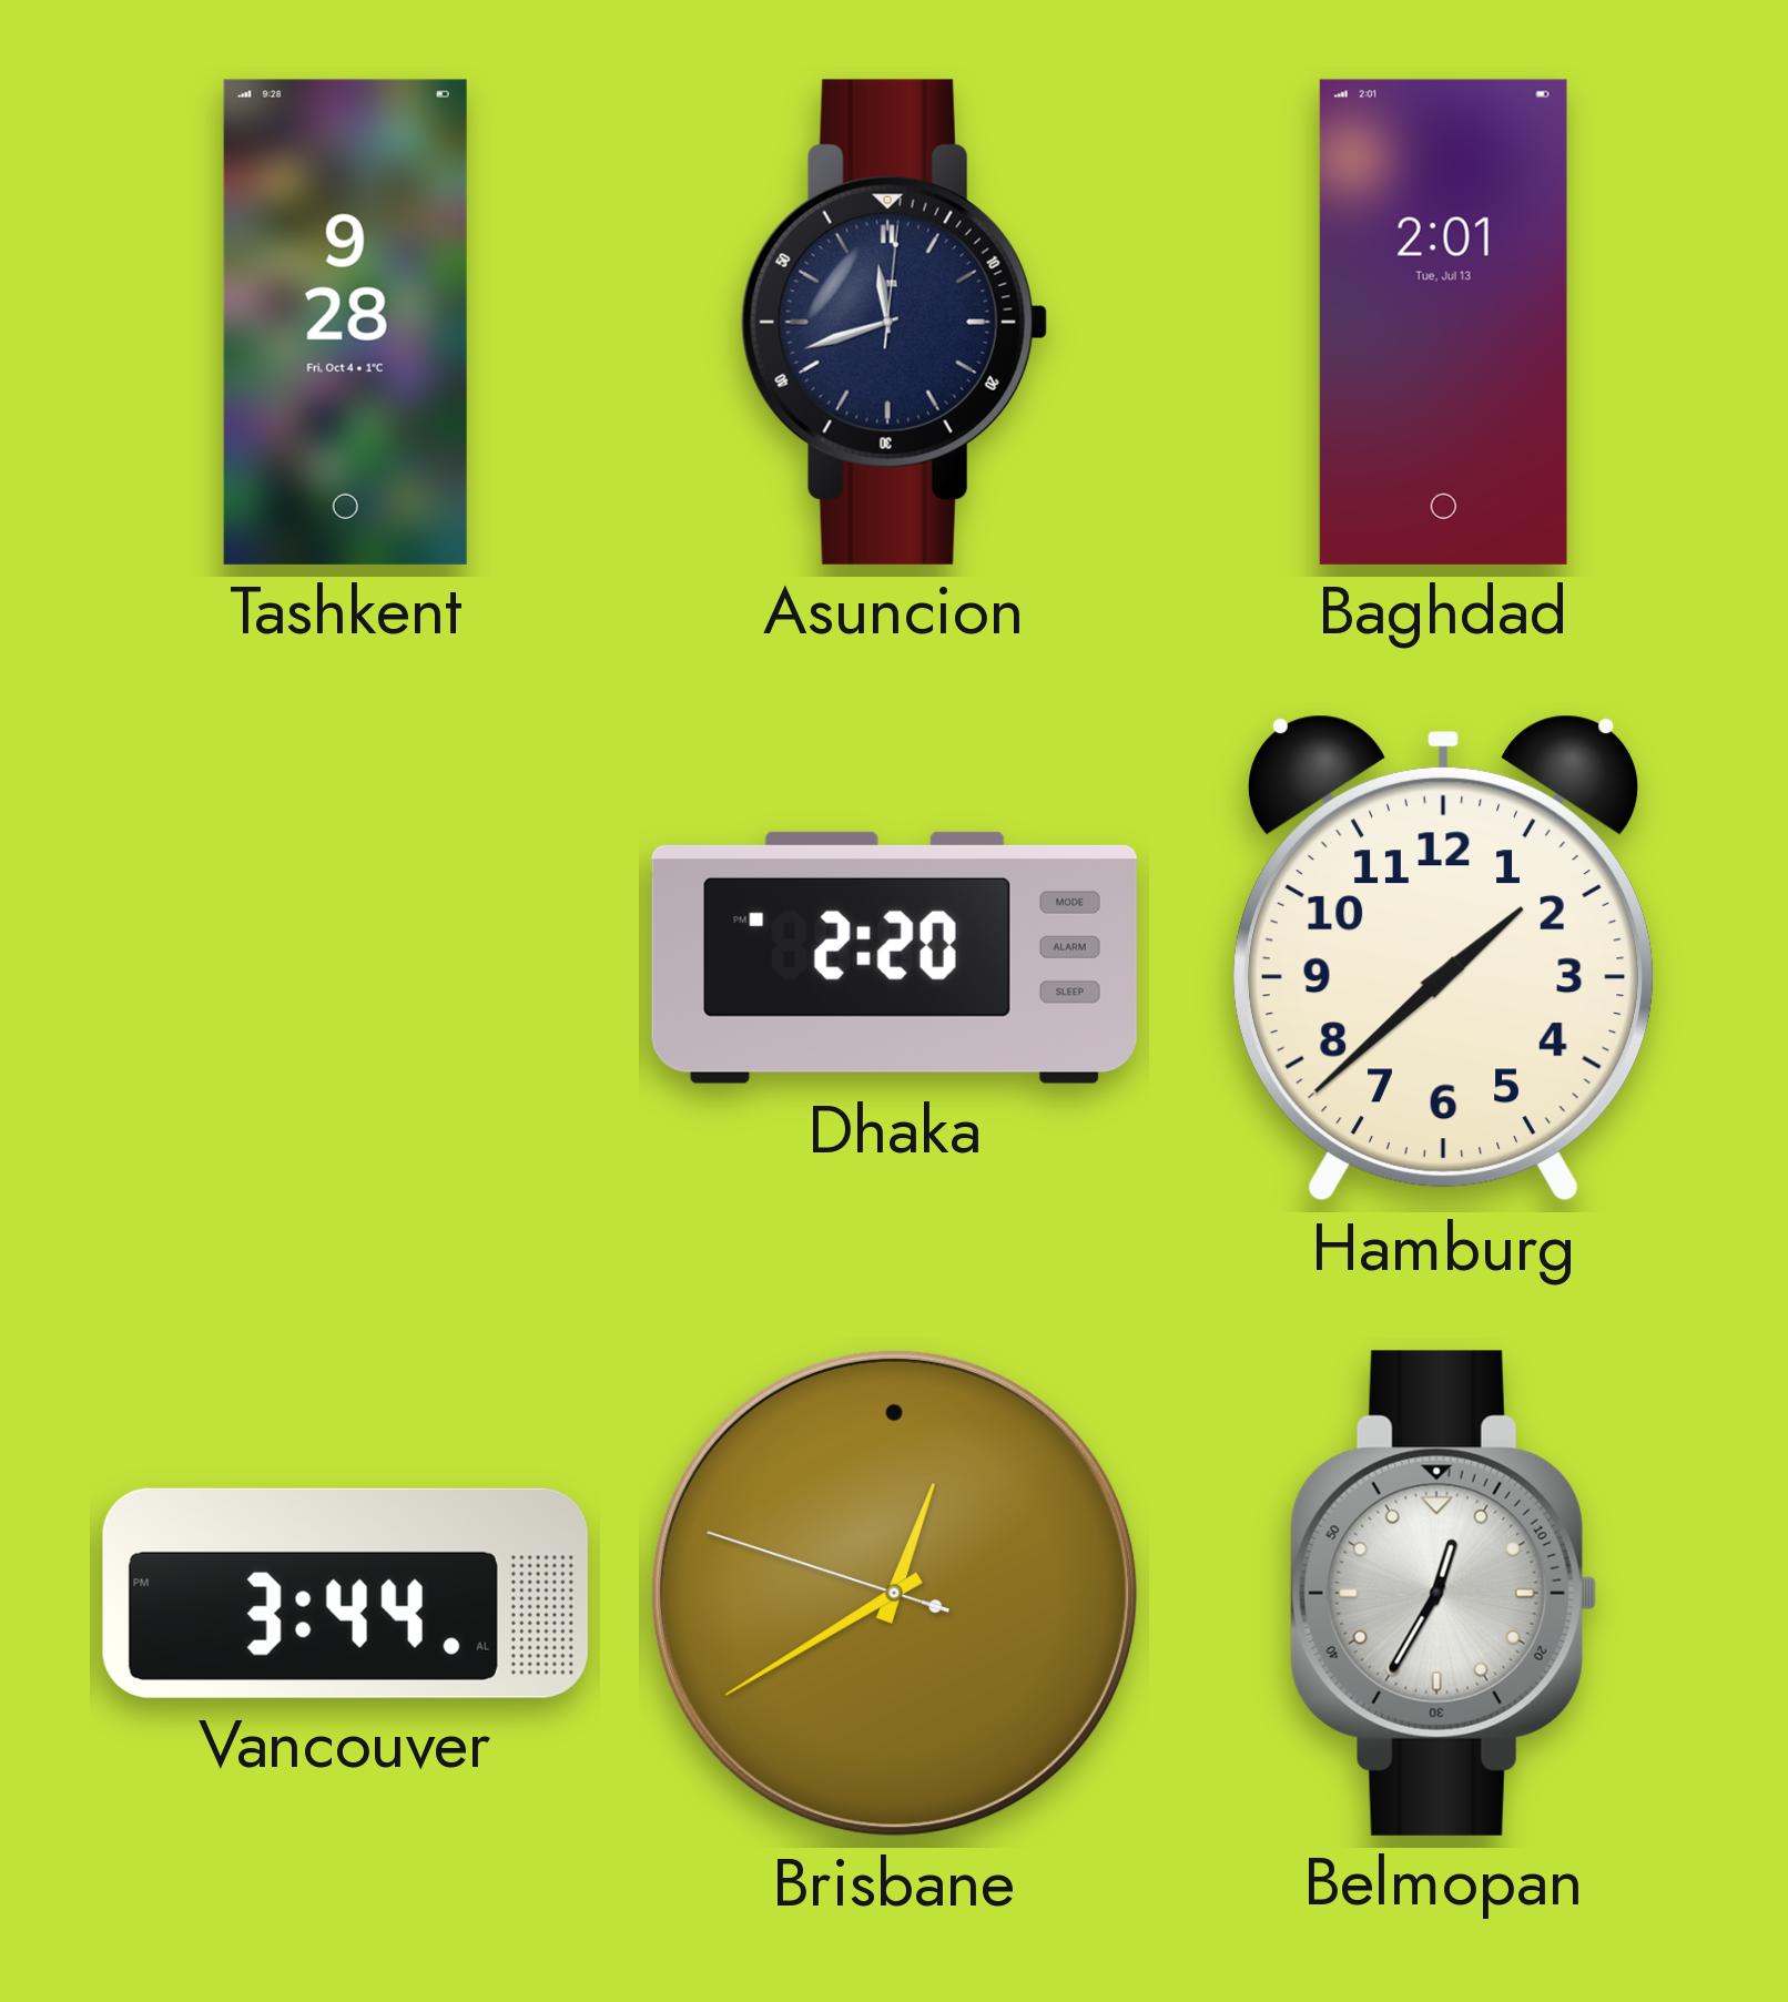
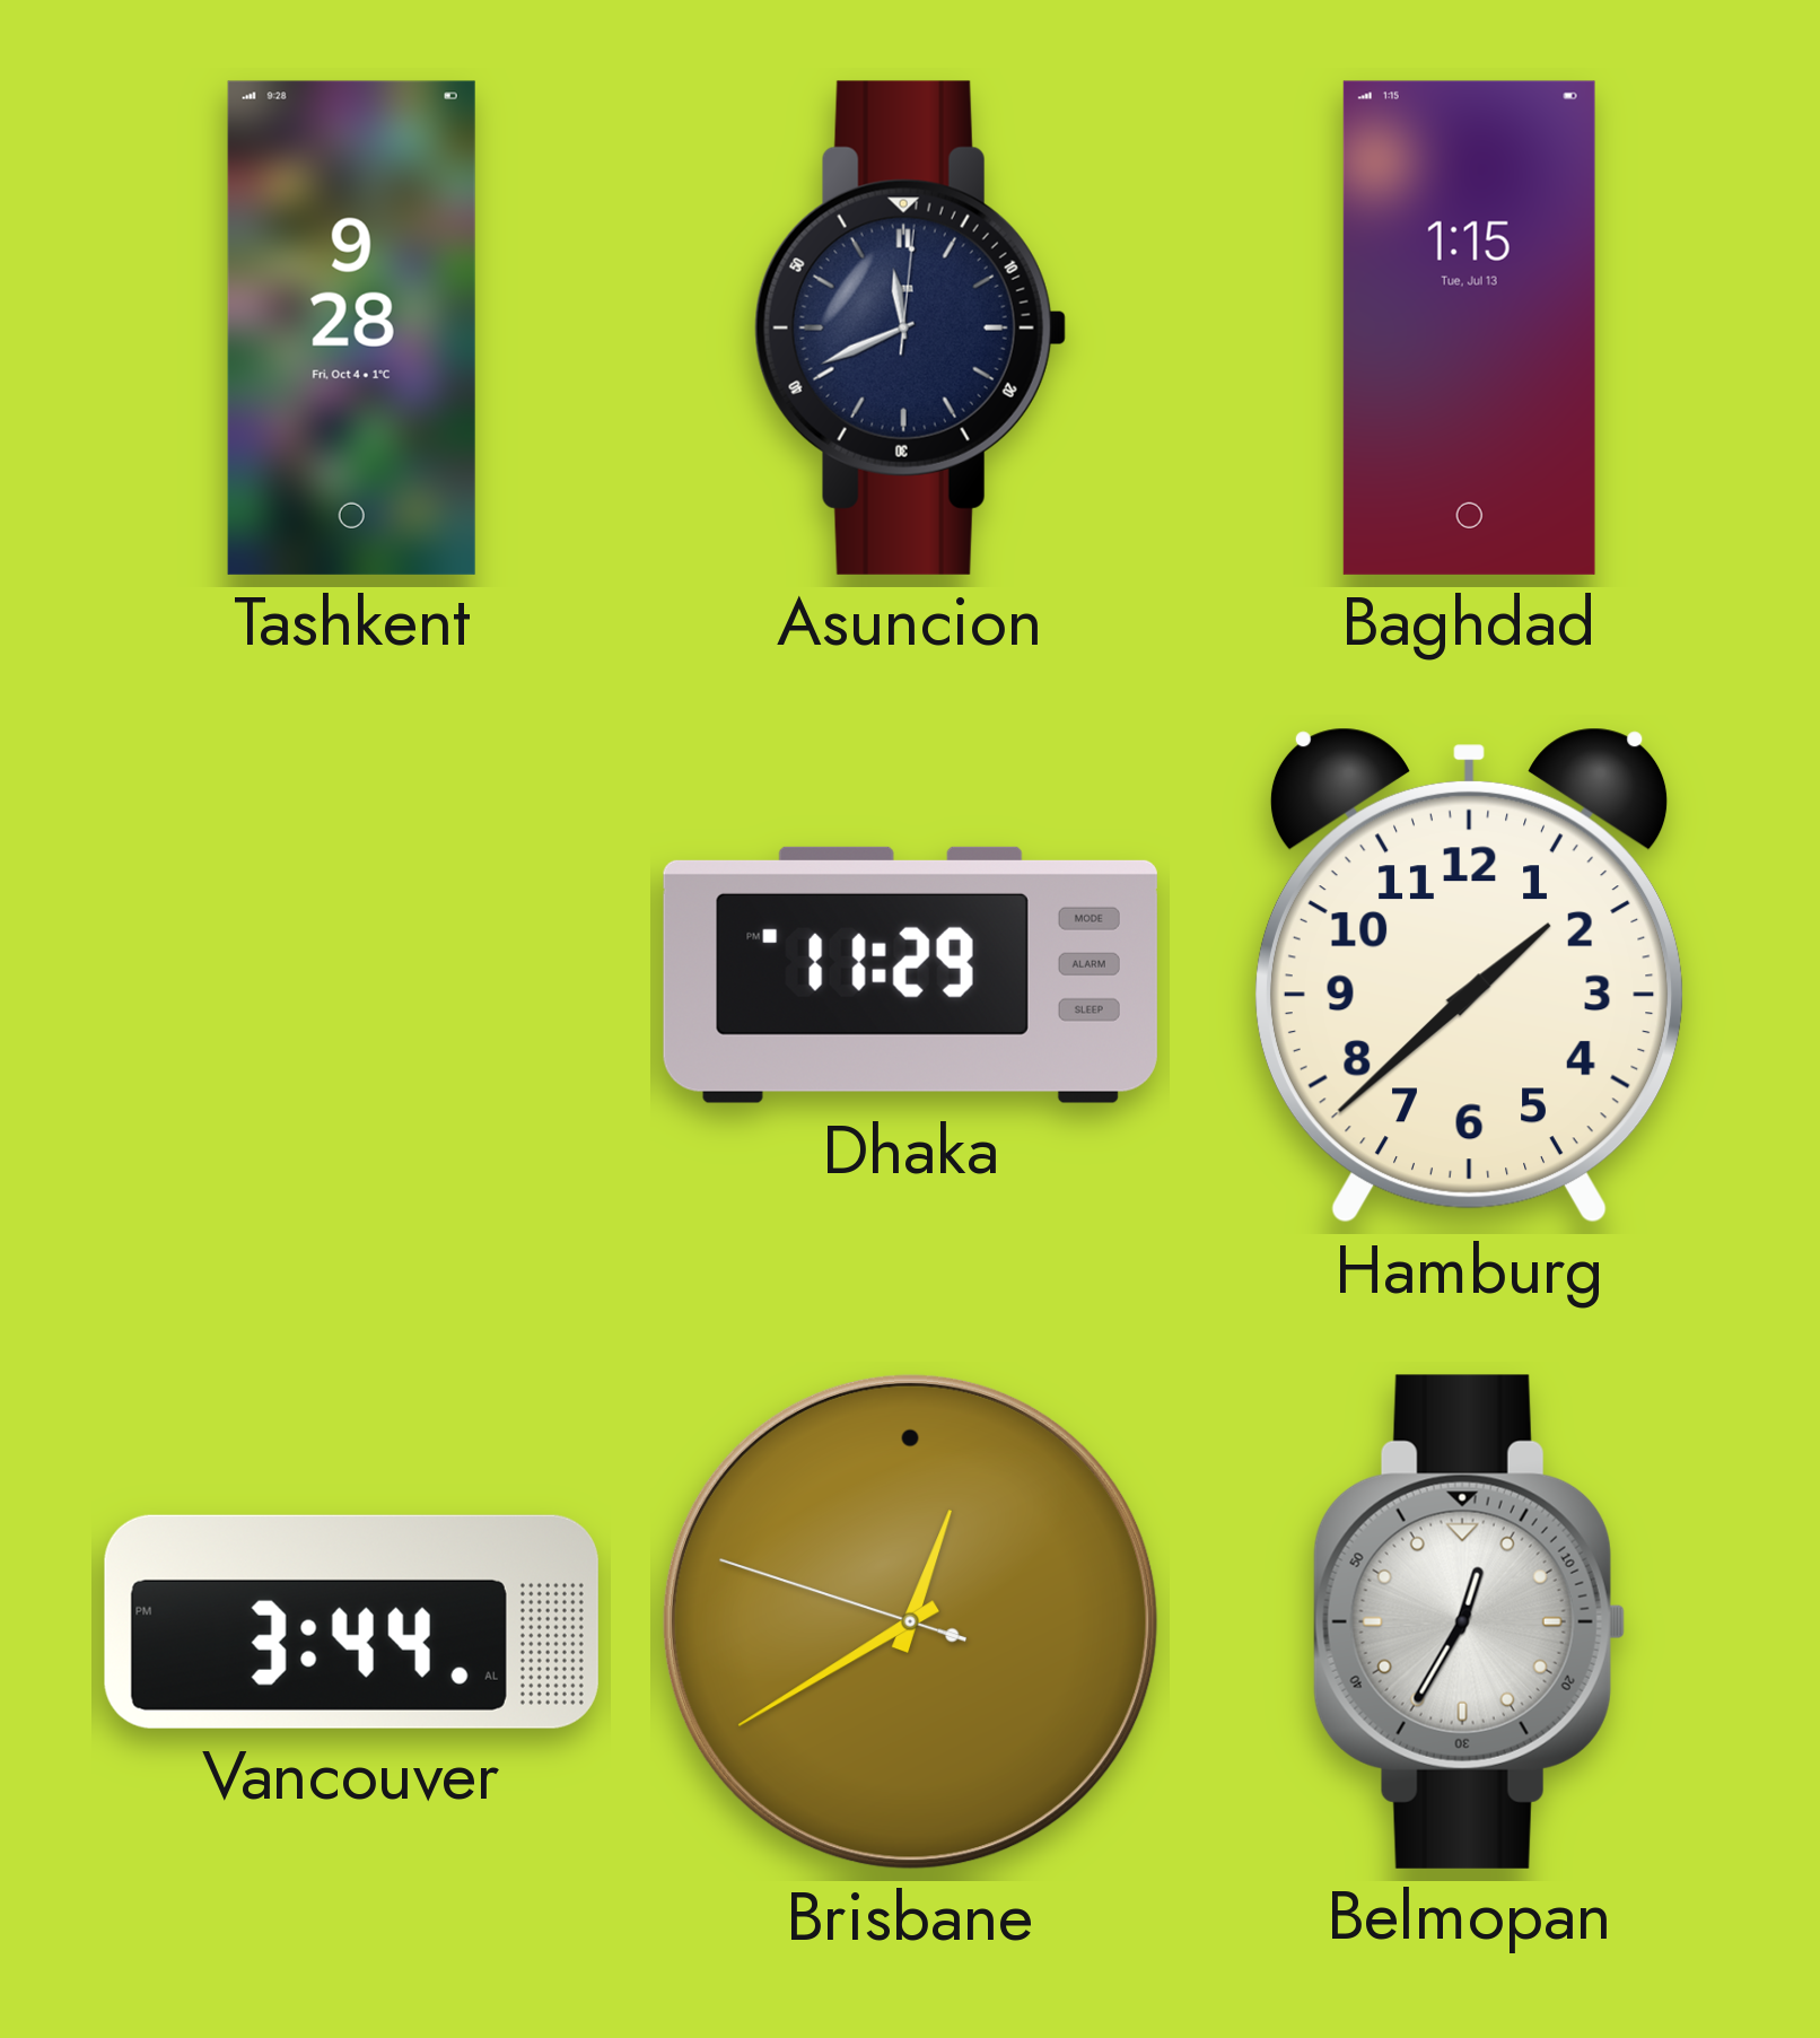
Asuncion: 11:42 -> 11:41 (910, 327)
Baghdad: 2:01 -> 1:15 (1469, 327)
Dhaka: 2:20 -> 11:29 (910, 974)
